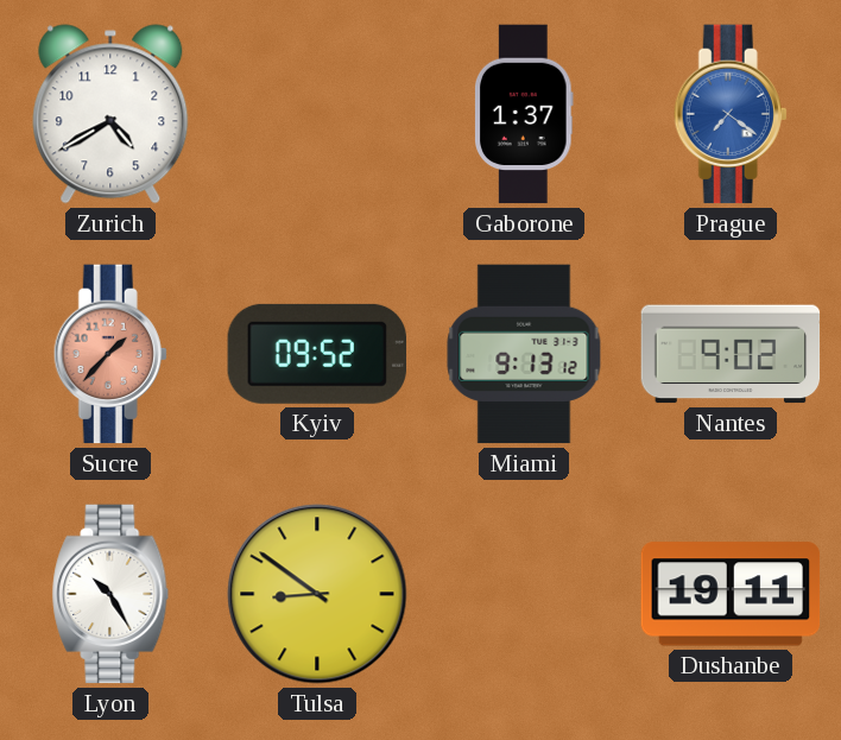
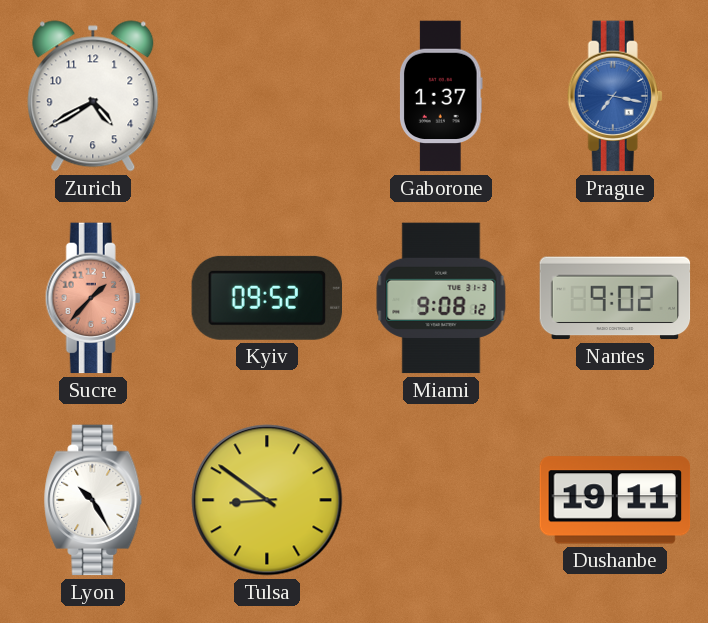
Prague: 7:21 -> 7:17 (615, 96)
Miami: 9:13 -> 9:08 (441, 298)
